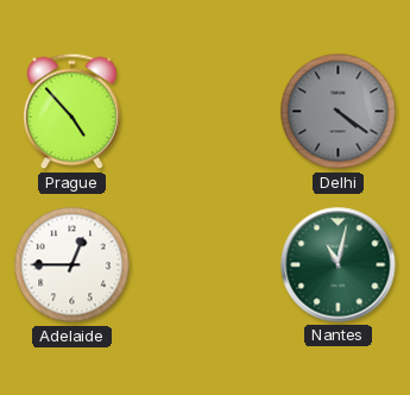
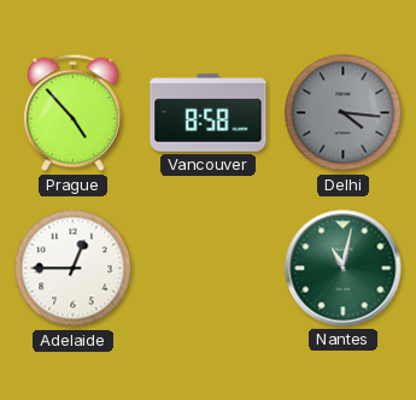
Vancouver: none -> 8:58 (209, 113)
Delhi: 4:21 -> 4:16 (344, 113)
